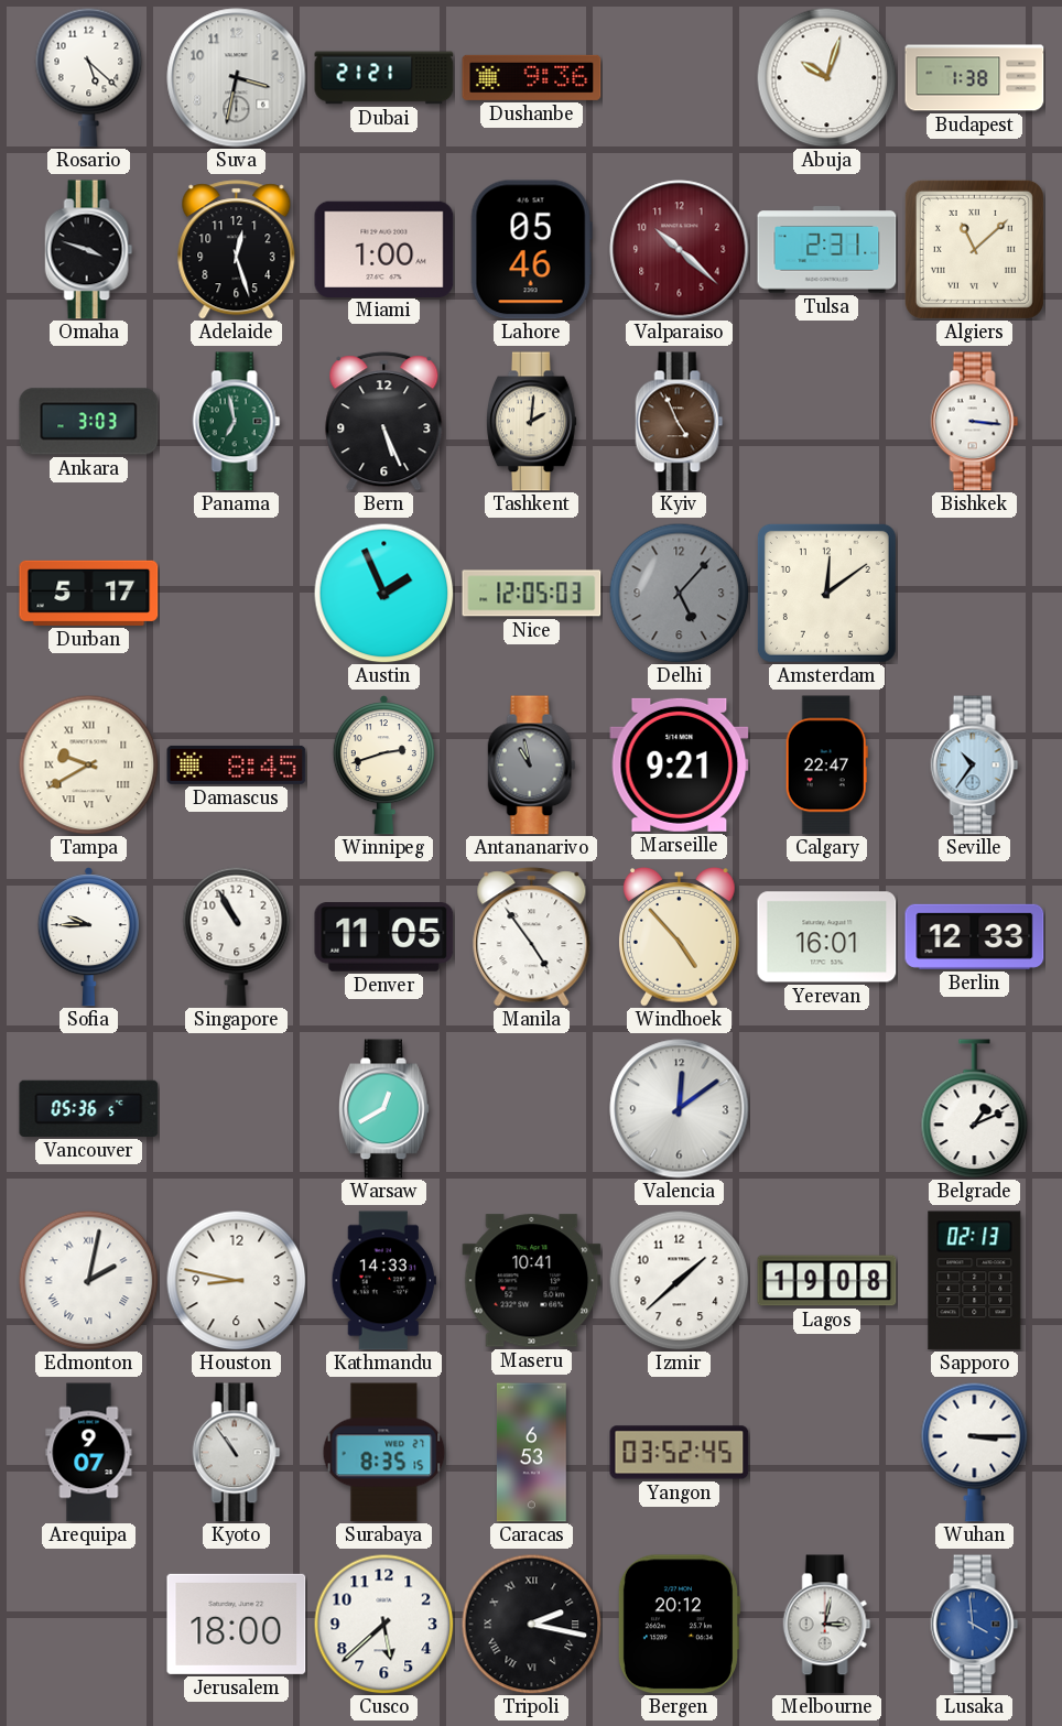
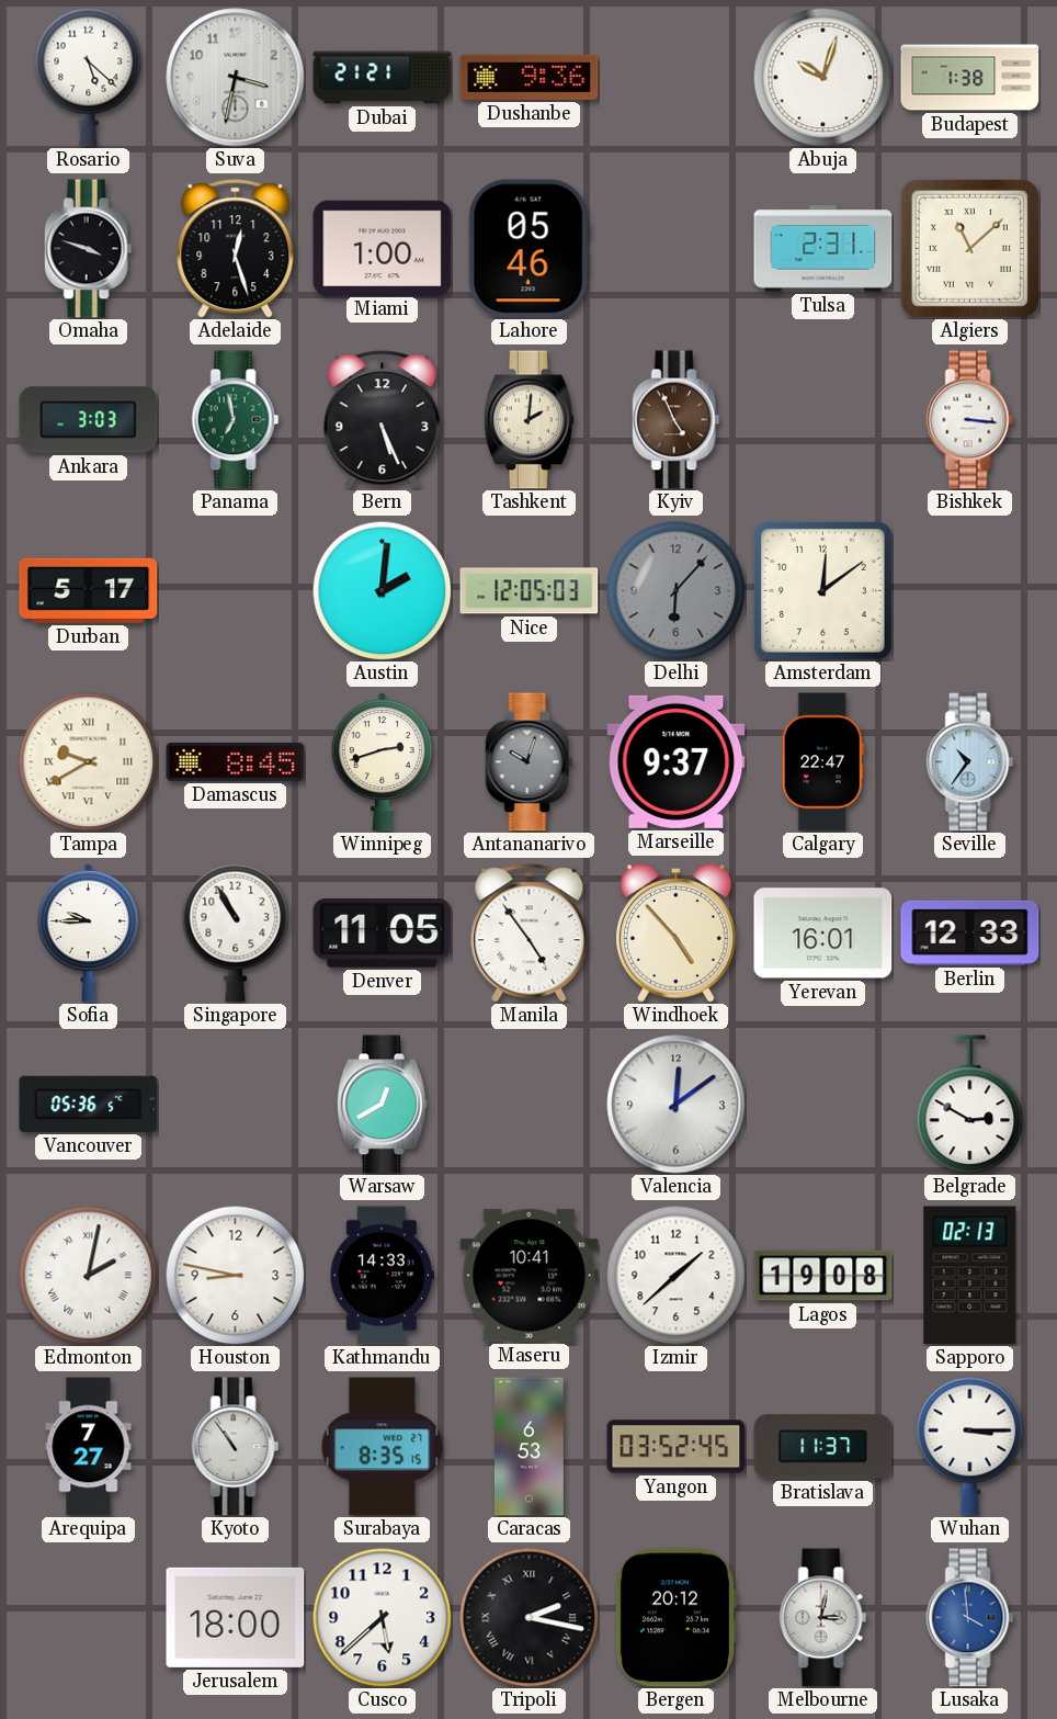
Valparaiso: 10:22 -> none (680, 250)
Austin: 1:56 -> 2:01 (382, 590)
Delhi: 5:07 -> 6:07 (675, 590)
Antananarivo: 10:58 -> 10:03 (530, 762)
Marseille: 9:21 -> 9:37 (677, 761)
Belgrade: 1:11 -> 2:50 (970, 1105)
Arequipa: 9:07 -> 7:27 (89, 1447)
Bratislava: none -> 11:37 (823, 1447)
